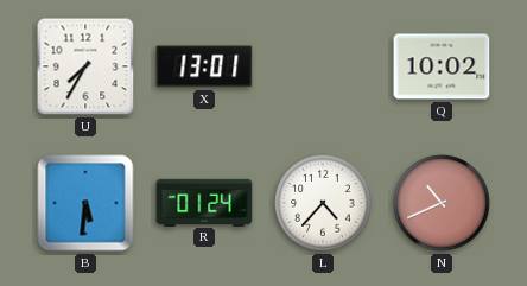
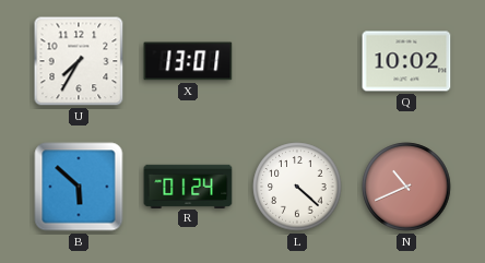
B: 5:31 -> 5:52 (79, 187)
L: 4:37 -> 4:22 (297, 187)
